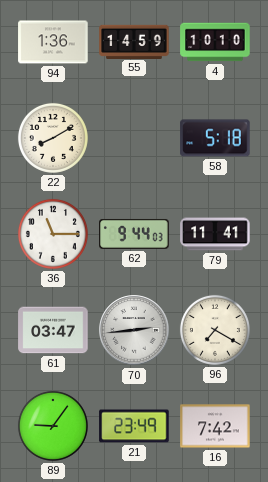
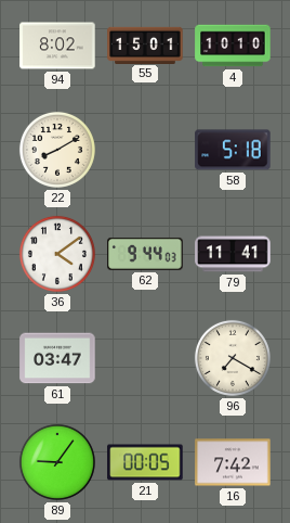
94: 1:36 -> 8:02 (57, 46)
55: 14:59 -> 15:01 (145, 44)
36: 11:15 -> 4:09 (57, 254)
70: 2:44 -> none (134, 330)
21: 23:49 -> 00:05 (145, 462)
